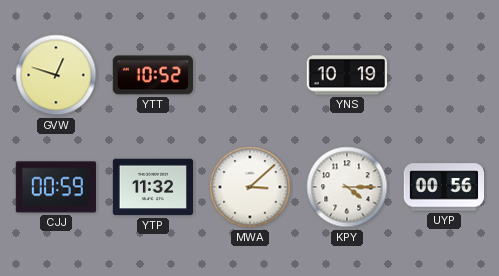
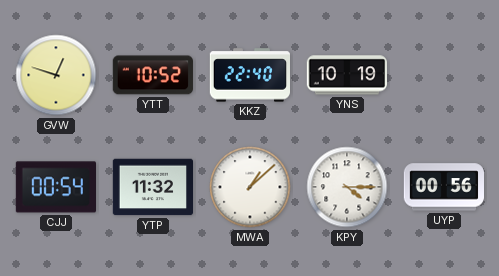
KKZ: none -> 22:40 (249, 75)
CJJ: 00:59 -> 00:54 (55, 187)
MWA: 3:08 -> 1:08 (250, 187)
